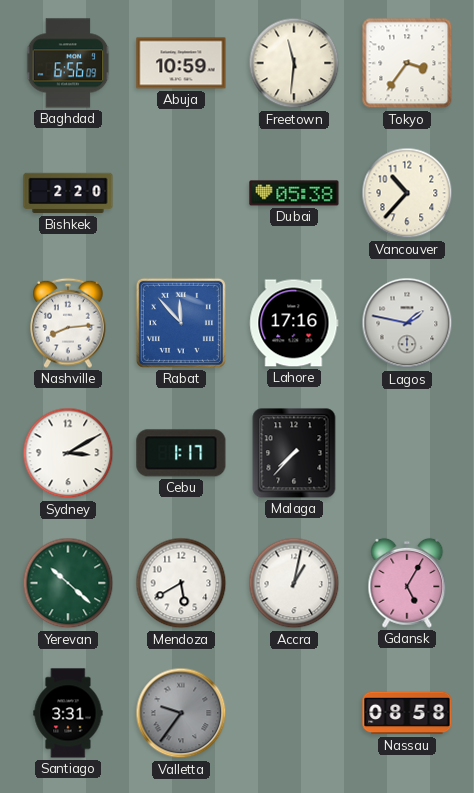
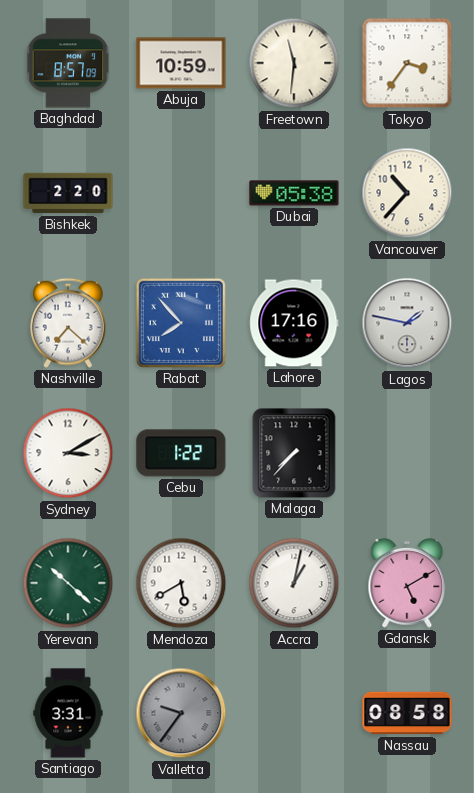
Baghdad: 6:56 -> 8:57 (68, 63)
Nashville: 8:14 -> 7:22 (68, 323)
Rabat: 11:53 -> 7:53 (181, 323)
Cebu: 1:17 -> 1:22 (181, 453)
Gdansk: 5:05 -> 5:10 (407, 583)
